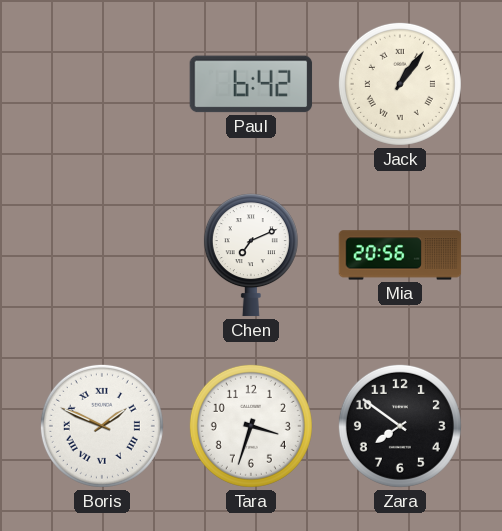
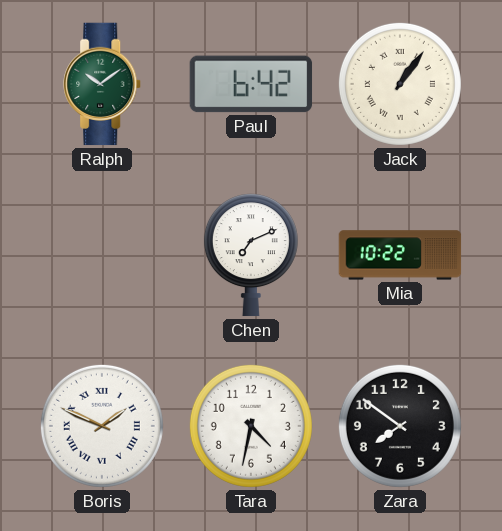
Ralph: none -> 10:09 (103, 84)
Mia: 20:56 -> 10:22 (400, 255)
Tara: 3:33 -> 4:32 (251, 426)
